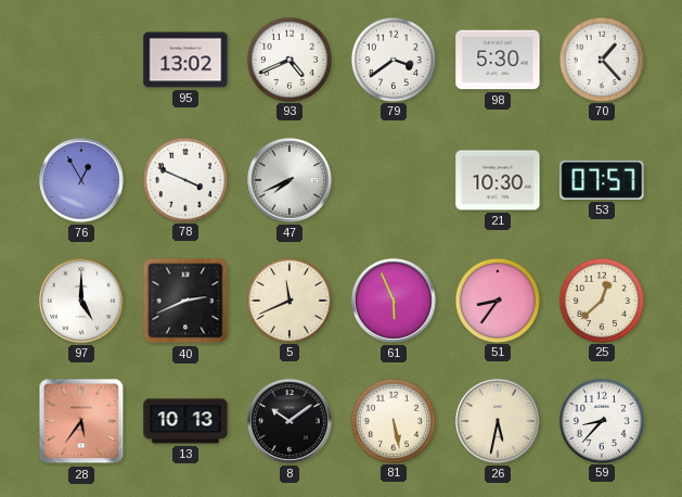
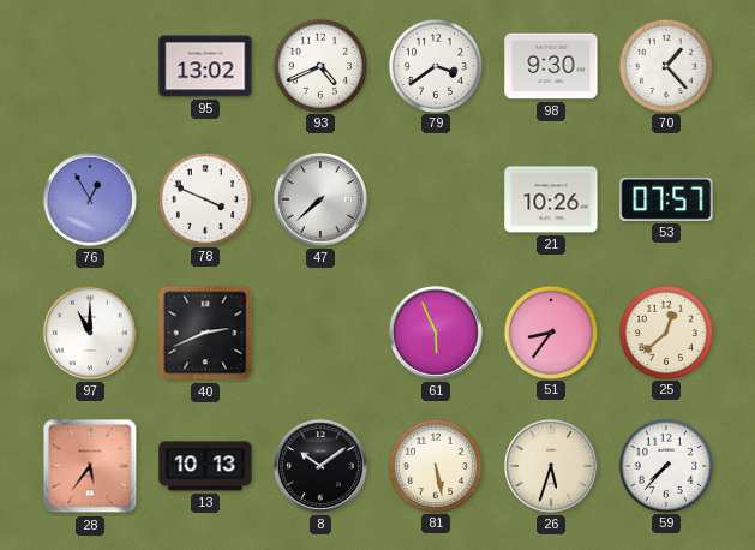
98: 5:30 -> 9:30 (551, 66)
47: 7:41 -> 7:38 (320, 199)
21: 10:30 -> 10:26 (551, 199)
97: 5:00 -> 11:00 (90, 333)
5: 11:41 -> none (288, 300)
26: 5:32 -> 5:33 (551, 466)
59: 8:37 -> 7:37 (665, 465)
